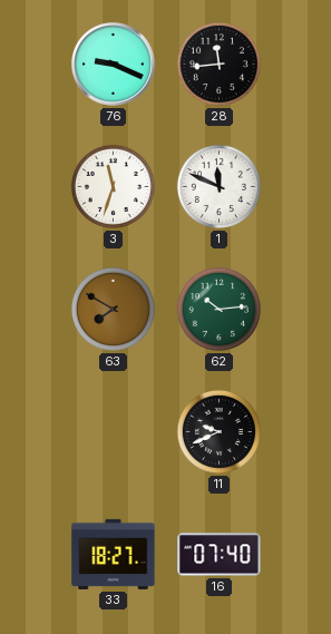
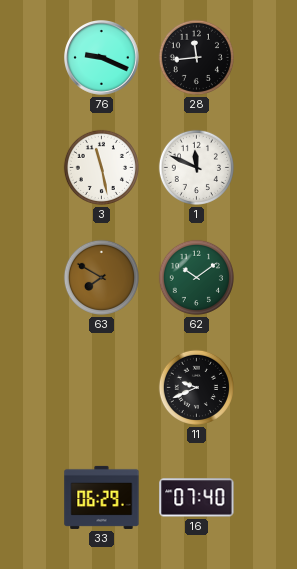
3: 11:33 -> 11:28 (101, 167)
62: 10:14 -> 10:09 (196, 277)
33: 18:27 -> 06:29 (102, 497)
